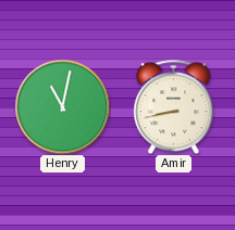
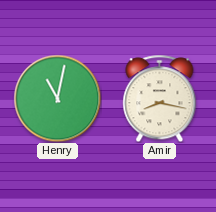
Amir: 8:43 -> 8:17 (160, 98)
